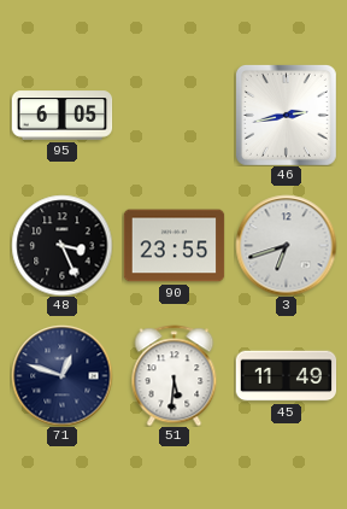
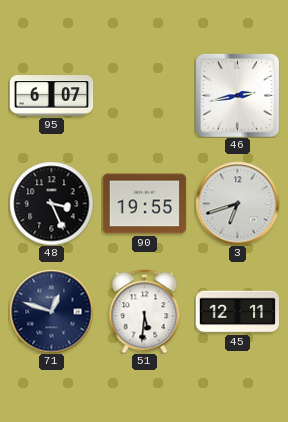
95: 6:05 -> 6:07 (51, 96)
90: 23:55 -> 19:55 (144, 204)
45: 11:49 -> 12:11 (237, 312)
